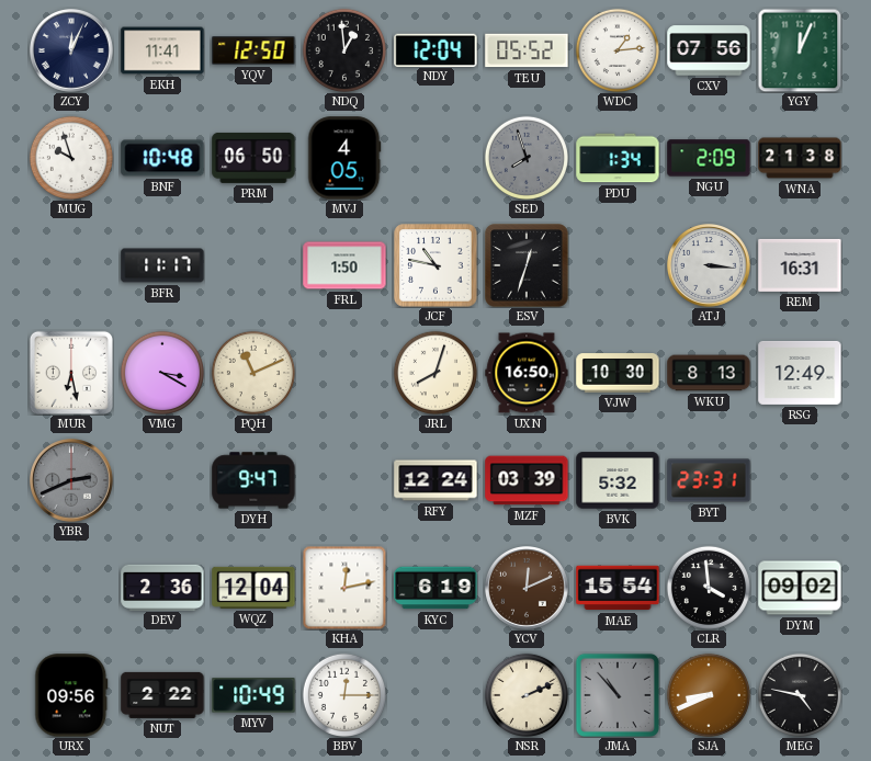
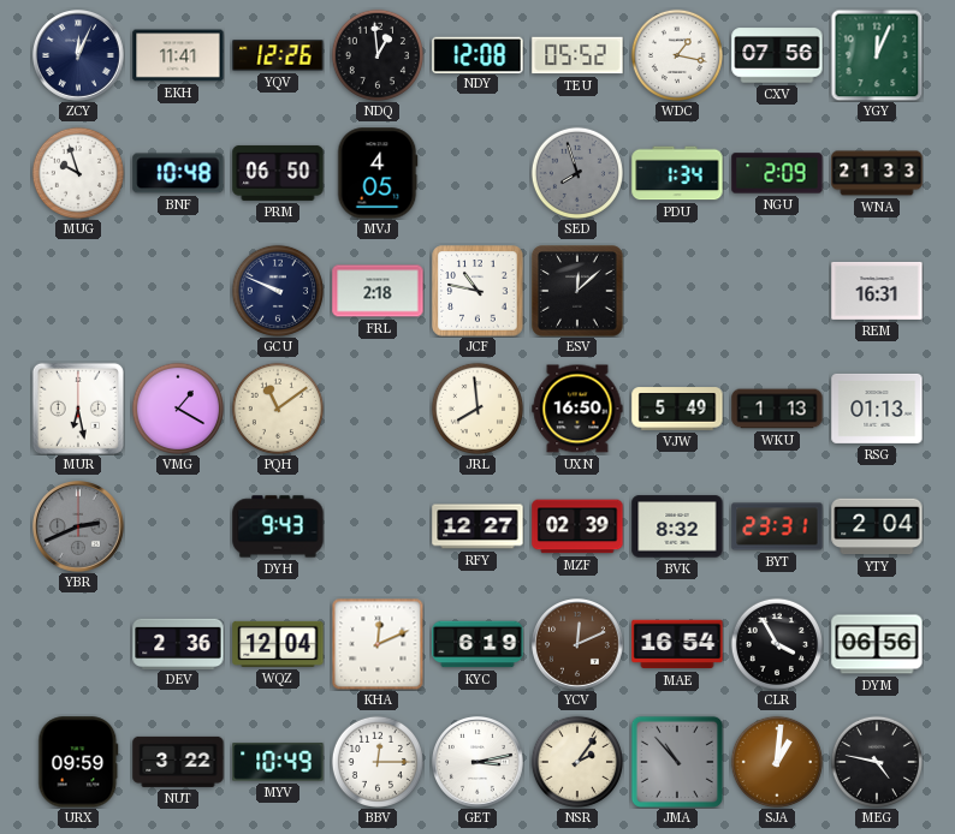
YQV: 12:50 -> 12:26 (278, 55)
NDY: 12:04 -> 12:08 (477, 54)
WDC: 1:14 -> 1:17 (676, 54)
WNA: 21:38 -> 21:33 (877, 173)
BFR: 11:17 -> none (162, 265)
GCU: none -> 9:49 (277, 290)
FRL: 1:50 -> 2:18 (378, 291)
ESV: 12:33 -> 12:08 (577, 291)
ATJ: 3:16 -> none (710, 266)
VMG: 3:20 -> 1:20 (177, 407)
PQH: 11:11 -> 11:09 (277, 407)
JRL: 8:03 -> 7:59 (476, 407)
VJW: 10:30 -> 5:49 (677, 409)
WKU: 8:13 -> 1:13 (777, 409)
RSG: 12:49 -> 01:13 (877, 409)
DYH: 9:47 -> 9:43 (278, 526)
RFY: 12:24 -> 12:27 (477, 526)
MZF: 03:39 -> 02:39 (577, 526)
BVK: 5:32 -> 8:32 (677, 526)
YTY: none -> 2:04 (877, 526)
KHA: 12:13 -> 12:11 (378, 644)
MAE: 15:54 -> 16:54 (677, 644)
CLR: 3:59 -> 3:55 (776, 643)
DYM: 09:02 -> 06:56 (877, 644)
URX: 09:56 -> 09:59 (78, 762)
NUT: 2:22 -> 3:22 (178, 762)
GET: none -> 3:13 (479, 763)
NSR: 2:11 -> 2:06 (576, 761)
SJA: 8:41 -> 1:01 (776, 761)
